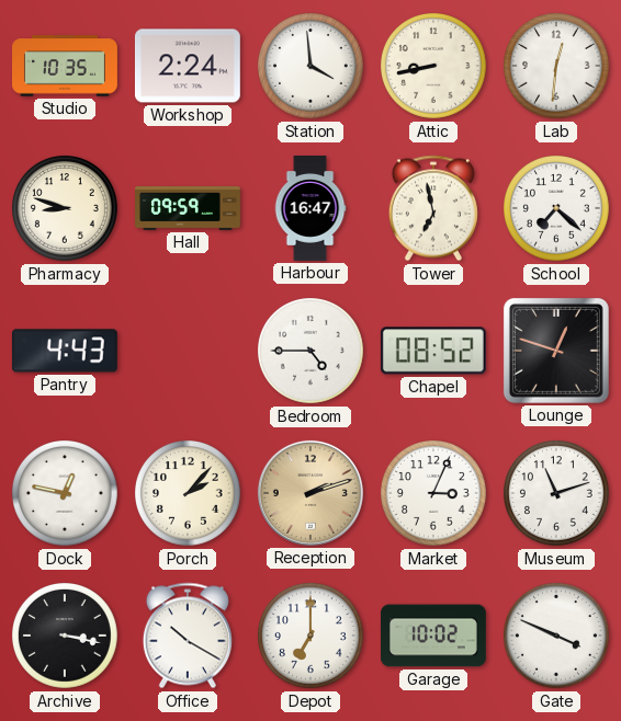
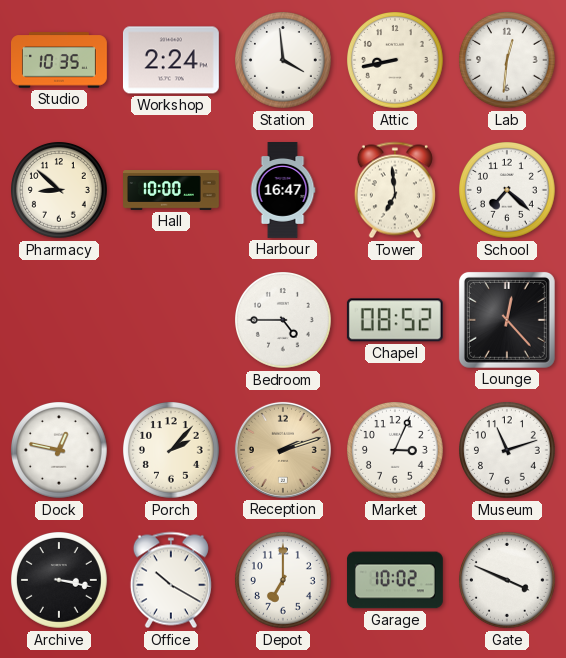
Pharmacy: 8:48 -> 8:52 (60, 191)
Hall: 09:59 -> 10:00 (172, 191)
Tower: 6:58 -> 6:59 (395, 190)
Pantry: 4:43 -> none (65, 351)
Lounge: 12:48 -> 12:23 (507, 320)
